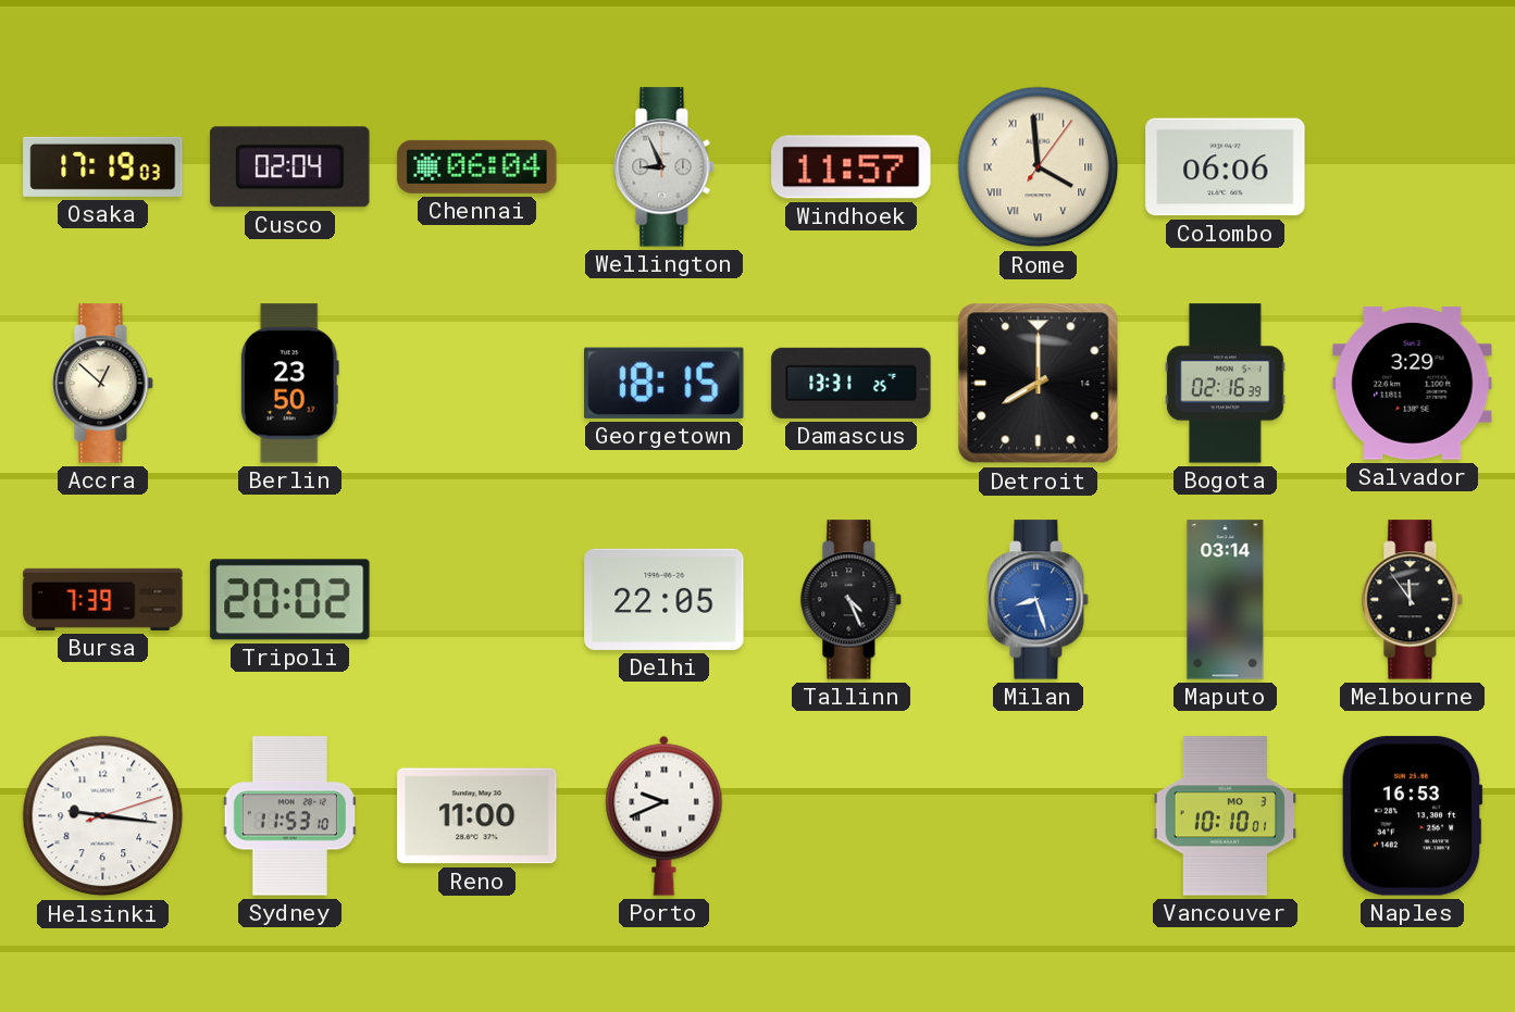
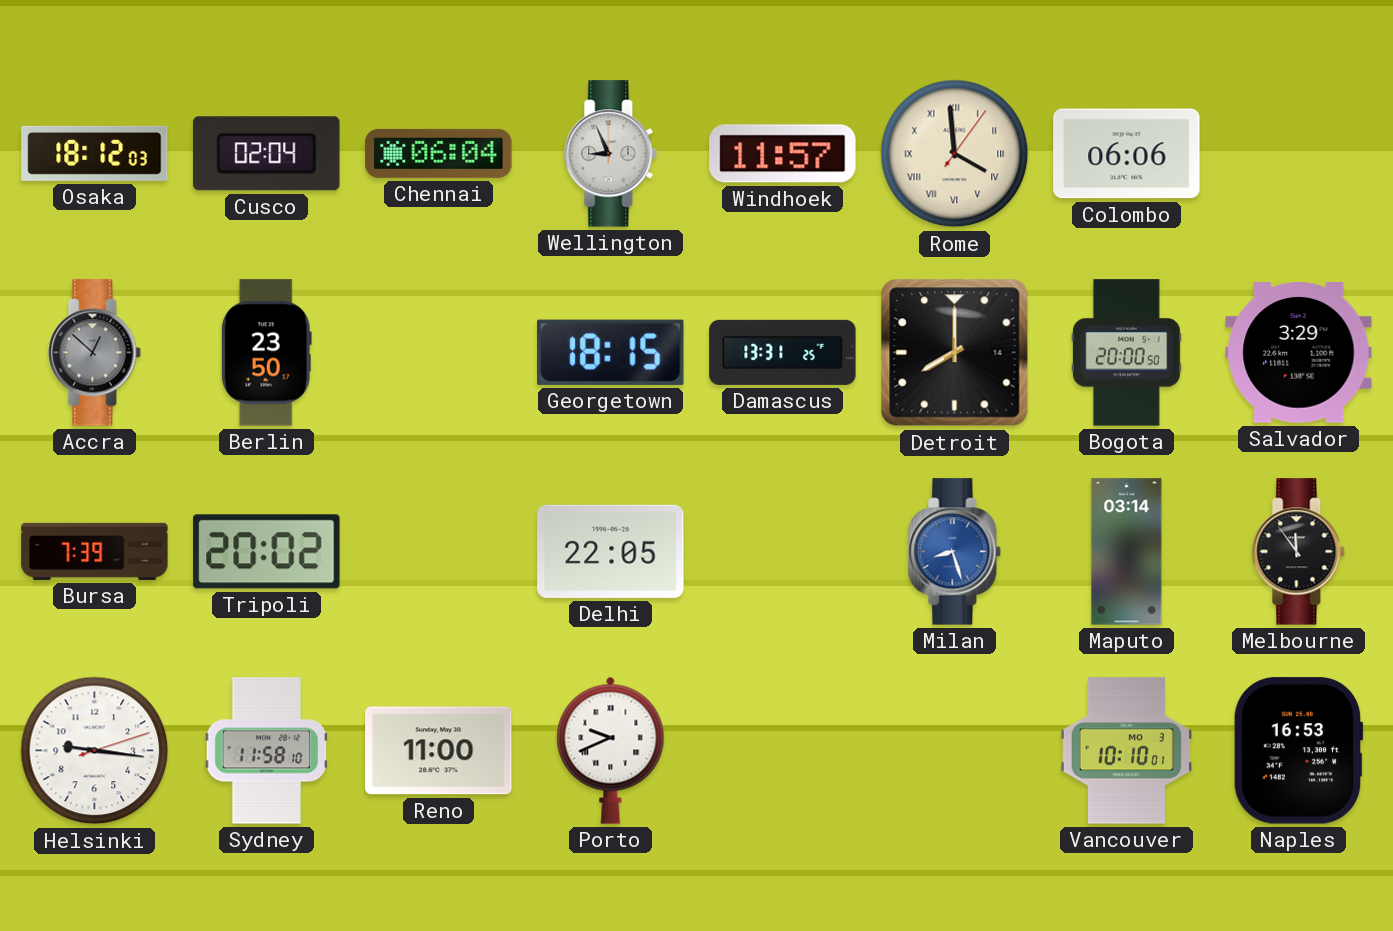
Osaka: 17:19 -> 18:12 (95, 153)
Accra dial: cream -> grey (95, 353)
Bogota: 02:16 -> 20:00 (1127, 353)
Tallinn: 4:26 -> none (852, 600)
Sydney: 11:53 -> 11:58 (267, 751)
